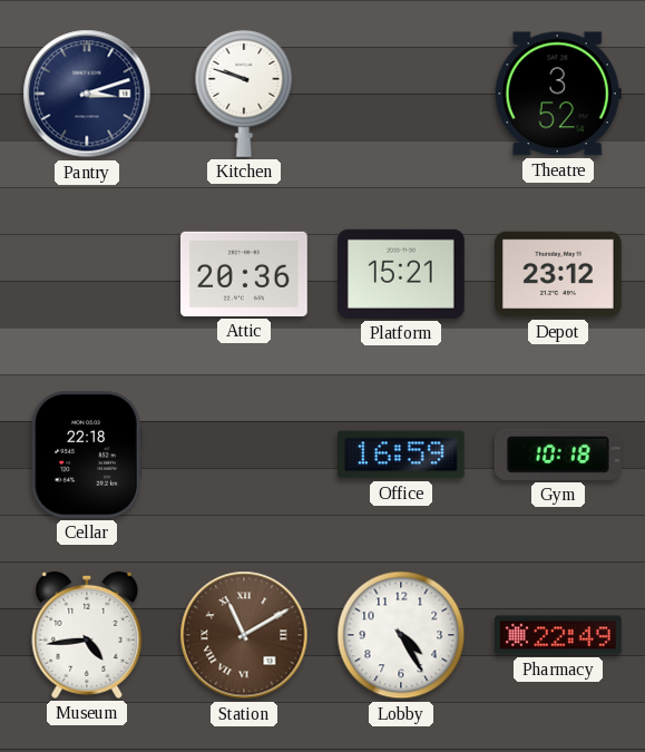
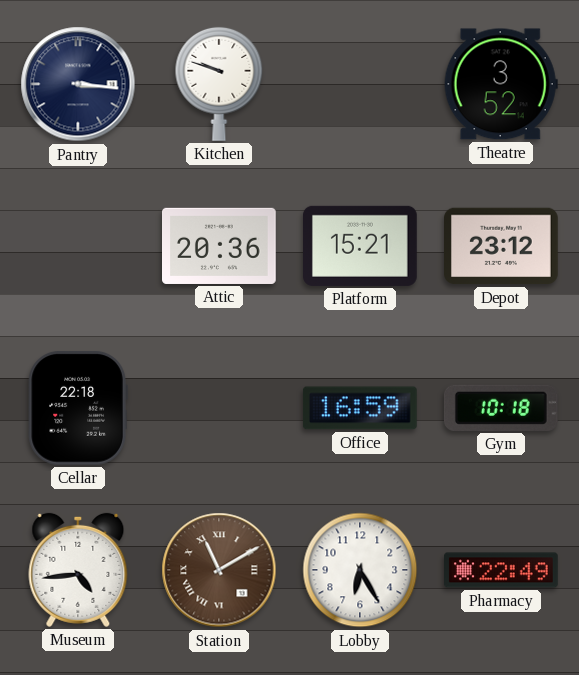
Pantry: 3:12 -> 3:16 (78, 84)
Lobby: 4:25 -> 6:25 (360, 570)
